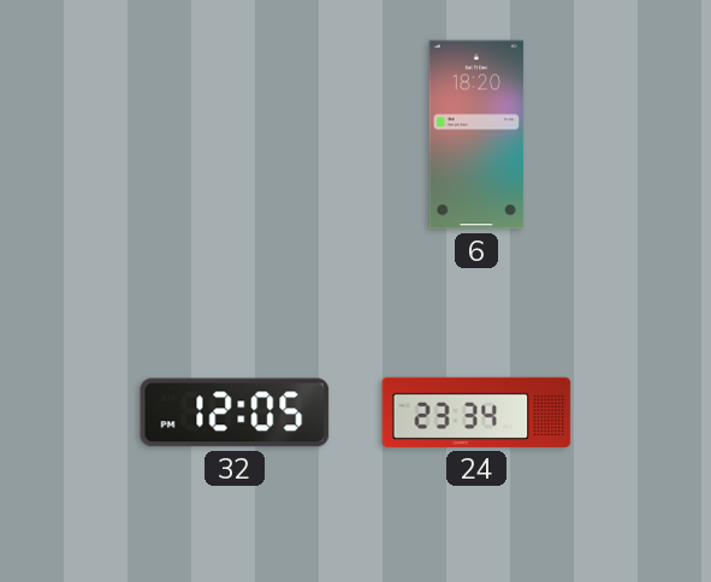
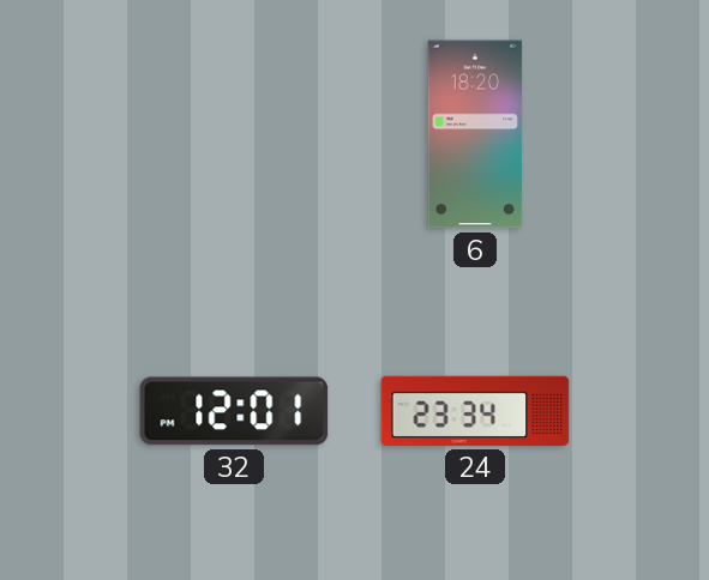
32: 12:05 -> 12:01 (234, 411)
